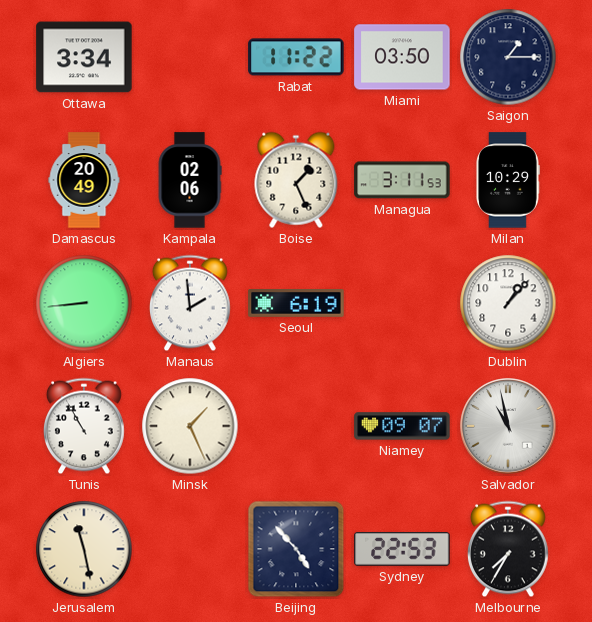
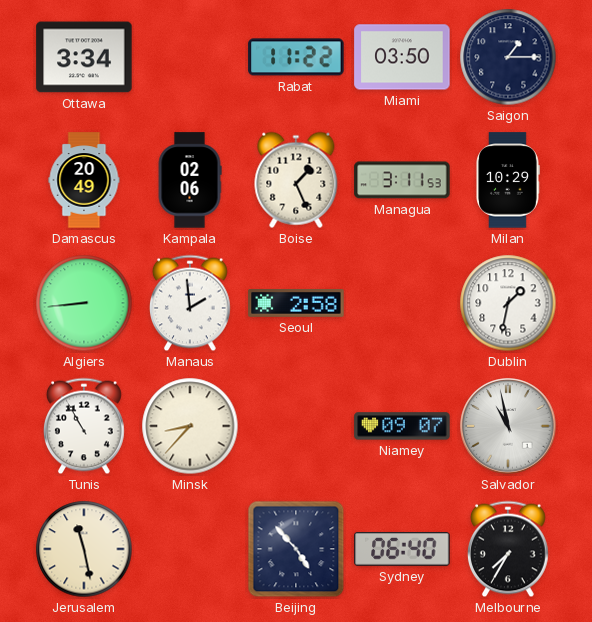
Seoul: 6:19 -> 2:58 (296, 304)
Dublin: 1:07 -> 1:32 (508, 303)
Minsk: 1:26 -> 8:37 (190, 426)
Sydney: 22:53 -> 06:40 (402, 550)
